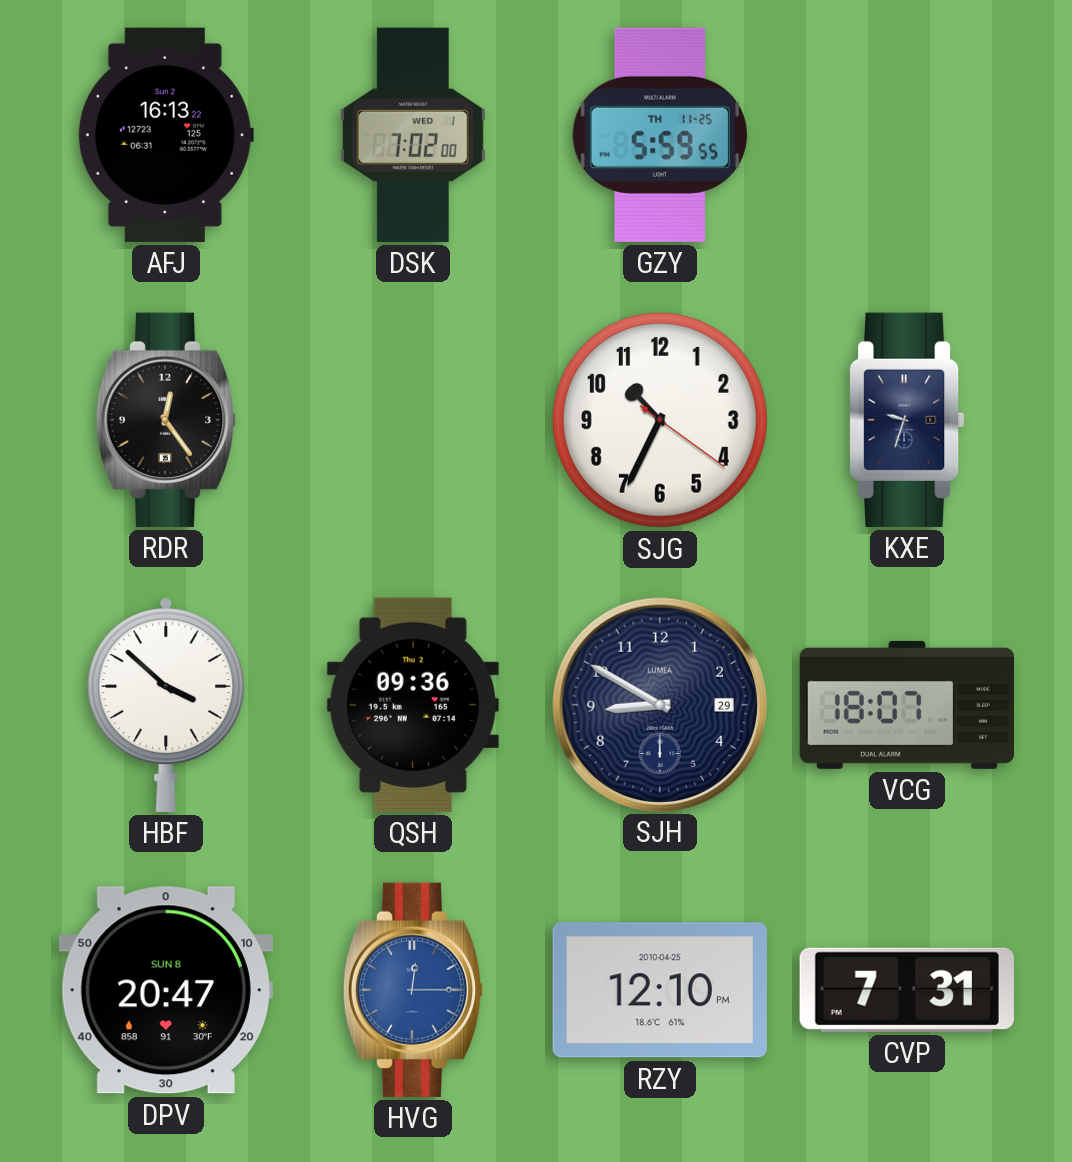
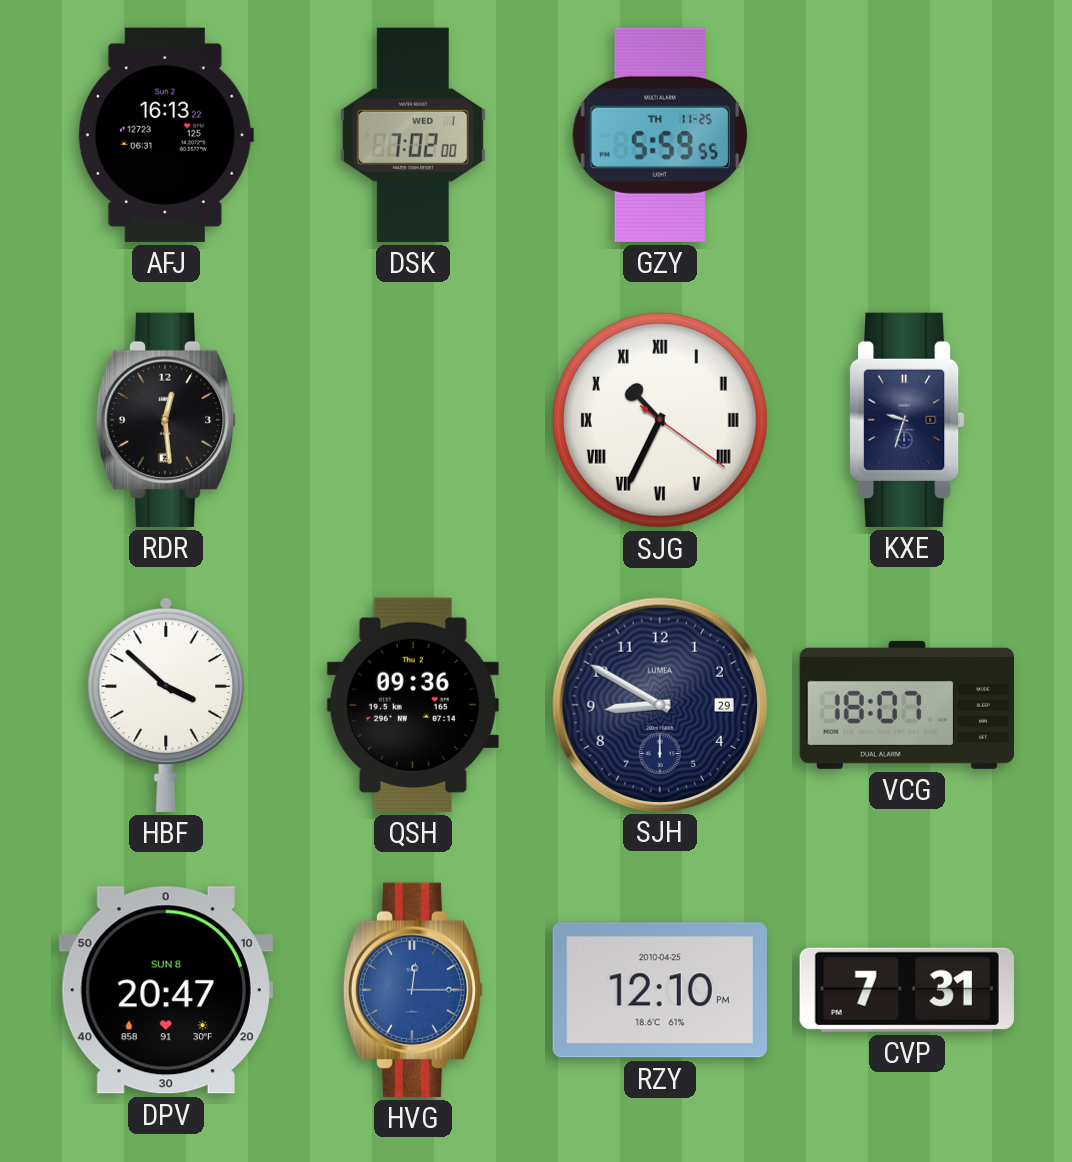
RDR: 12:24 -> 12:29 (166, 420)
SJG numerals: Arabic -> Roman (660, 420)
